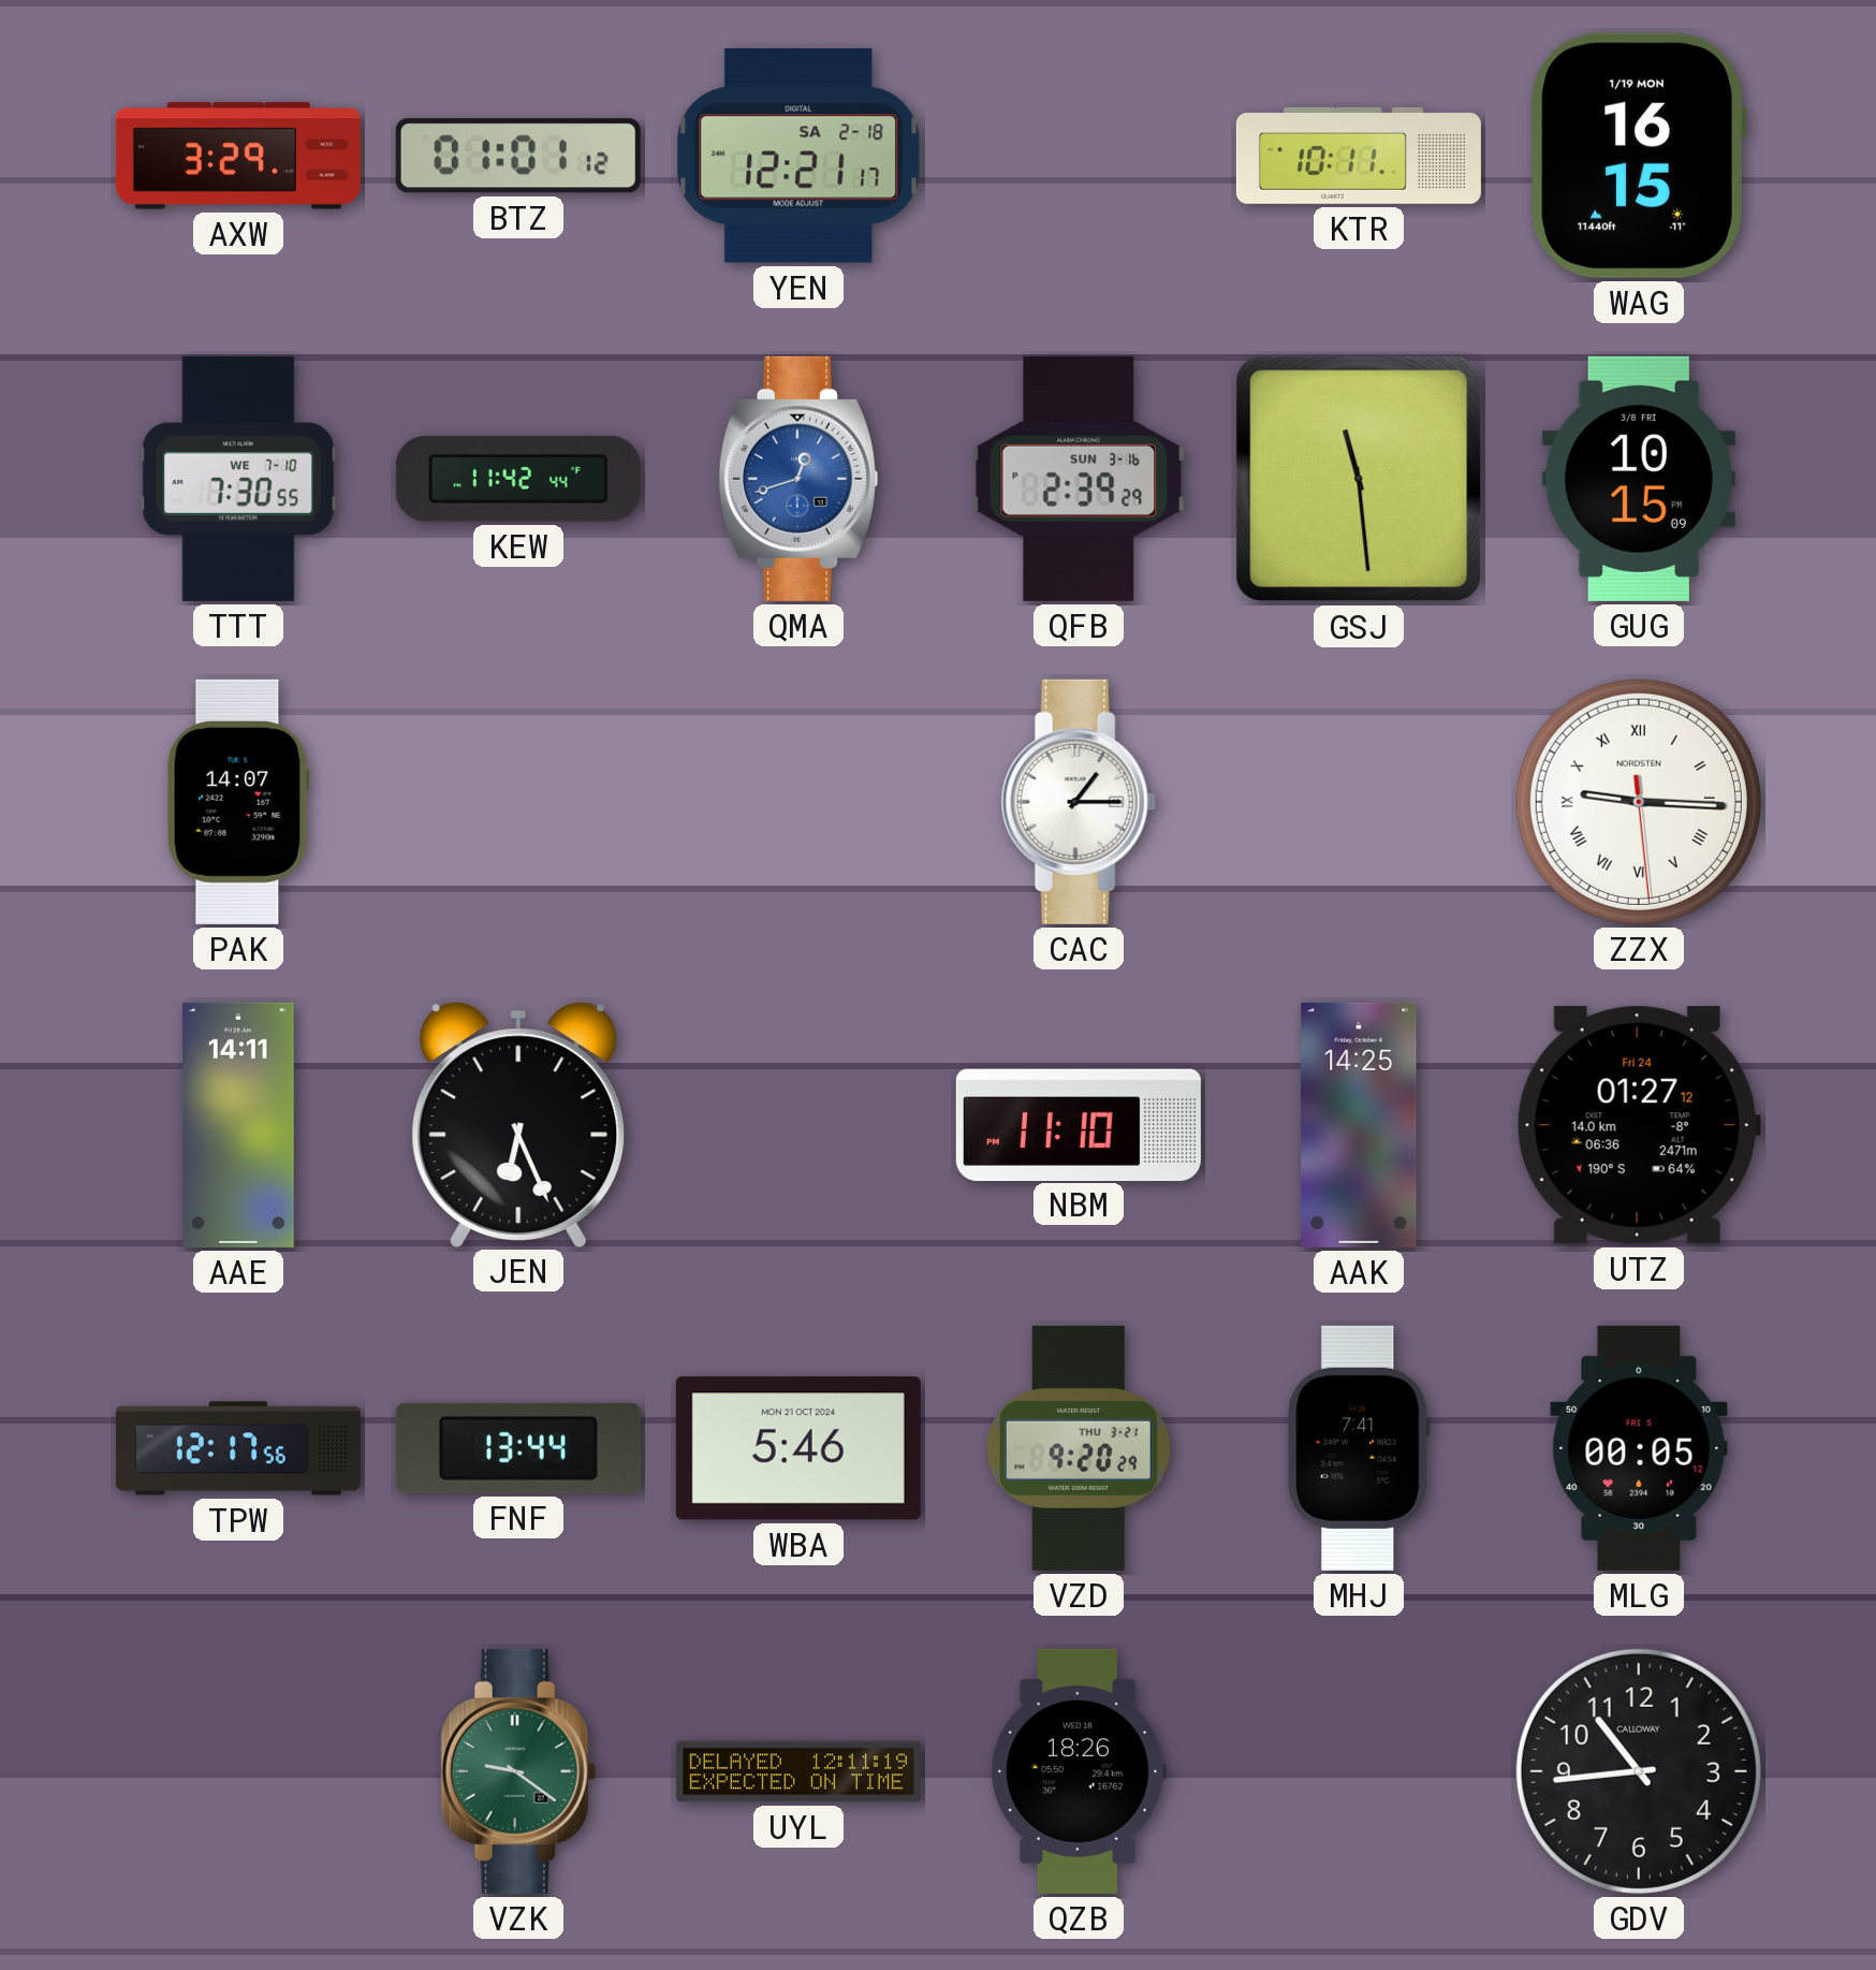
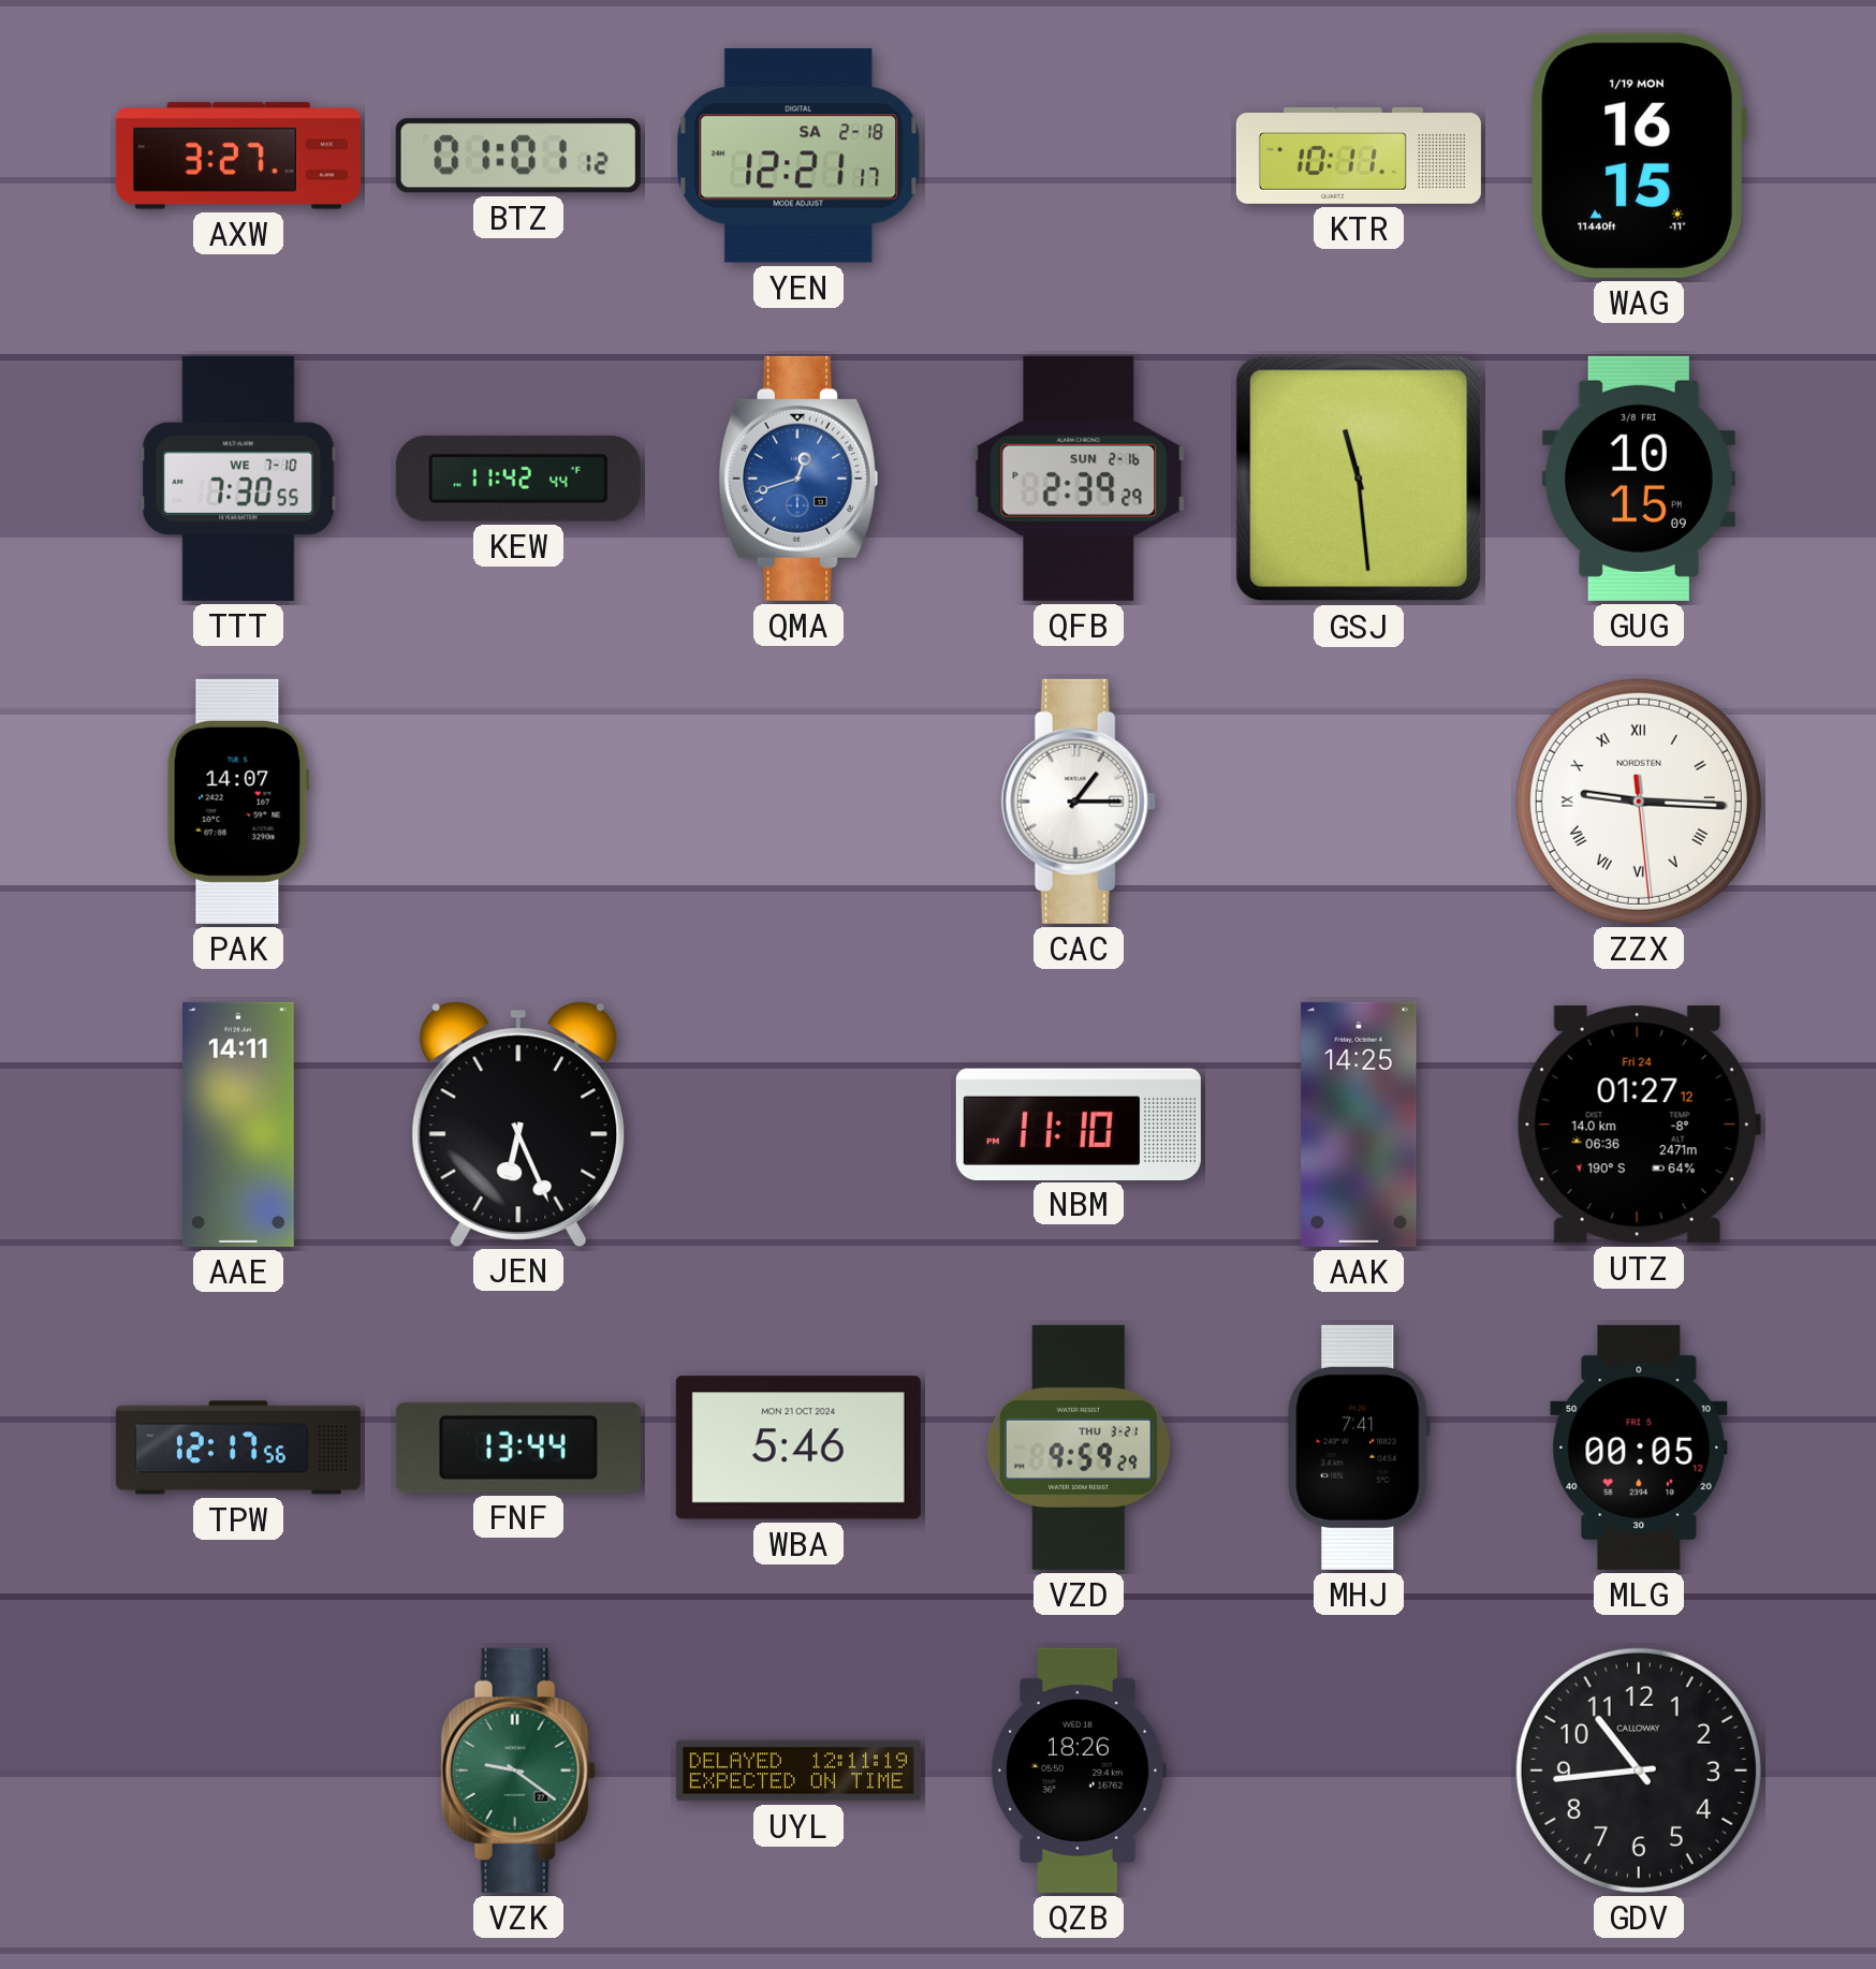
AXW: 3:29 -> 3:27 (238, 156)
QFB date: SUN 3-16 -> SUN 2-16 (1078, 479)
VZD: 9:20 -> 9:59 (1079, 1448)
